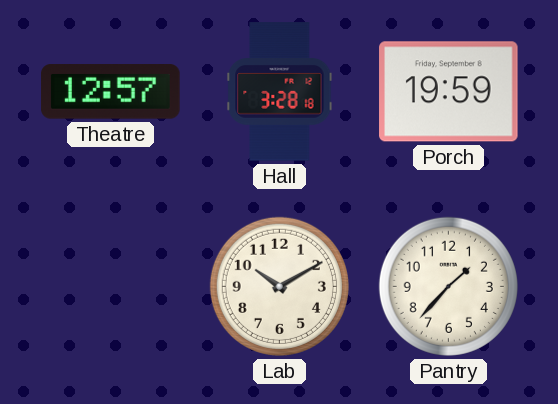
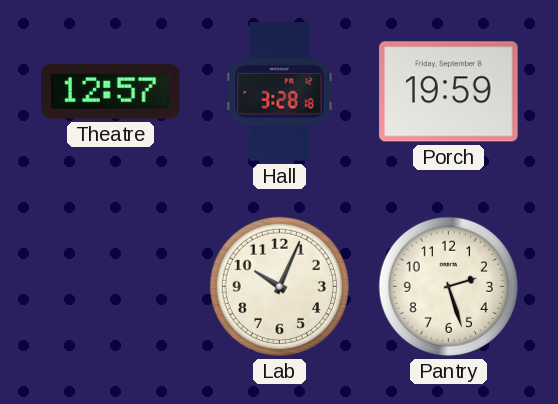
Lab: 10:10 -> 10:04 (279, 286)
Pantry: 1:37 -> 2:27 (448, 286)
